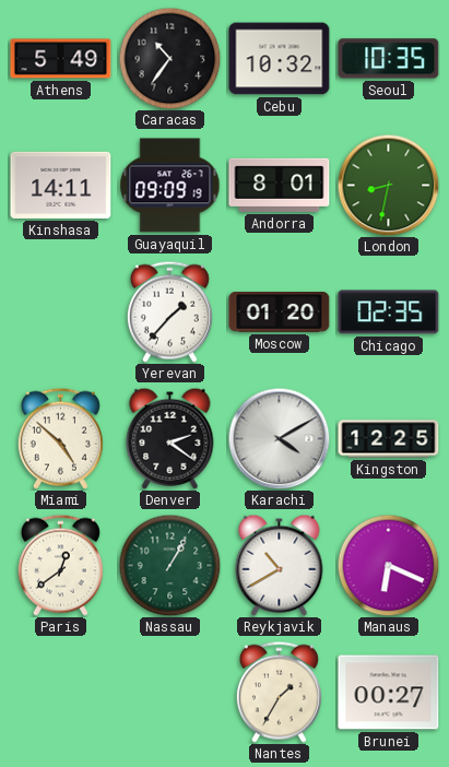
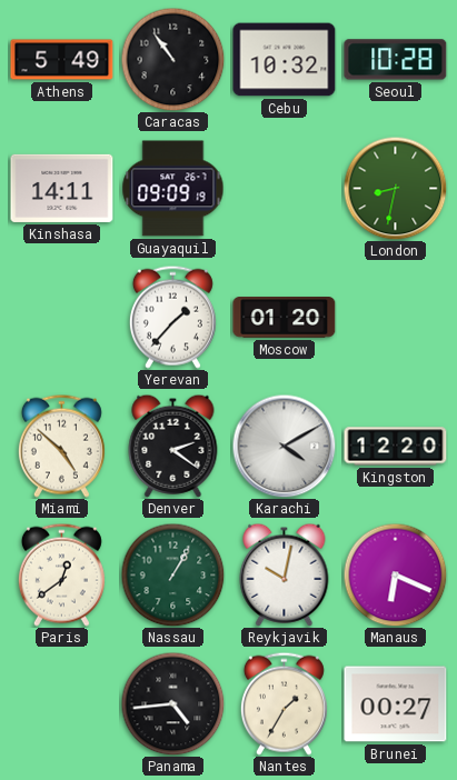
Caracas: 10:36 -> 10:54 (172, 59)
Seoul: 10:35 -> 10:28 (396, 60)
Andorra: 8:01 -> none (280, 185)
Chicago: 02:35 -> none (389, 312)
Kingston: 12:25 -> 12:20 (396, 447)
Reykjavik: 10:40 -> 10:02 (285, 574)
Panama: none -> 4:44 (172, 703)
